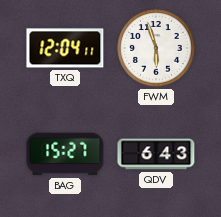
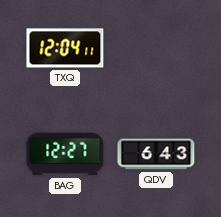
FWM: 5:57 -> none (156, 48)
BAG: 15:27 -> 12:27 (65, 154)
